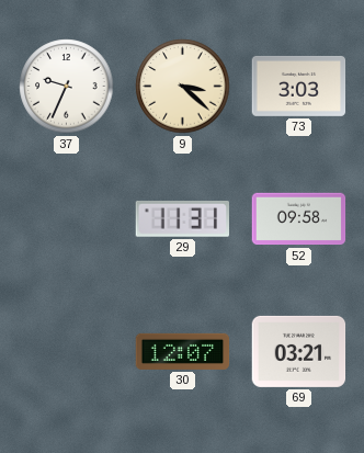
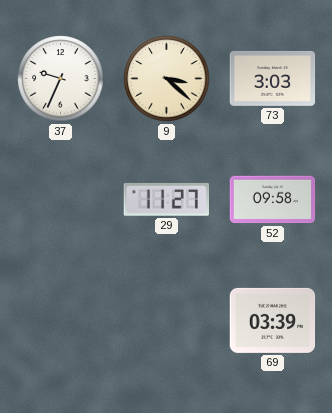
29: 11:31 -> 11:27 (166, 199)
30: 12:07 -> none (183, 351)
69: 03:21 -> 03:39 (273, 320)
